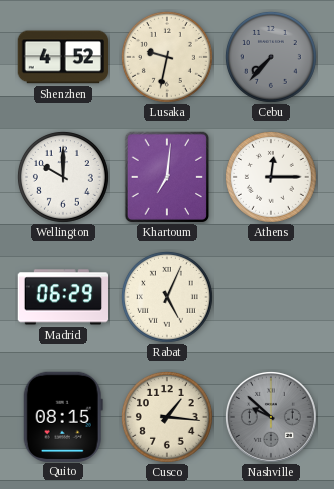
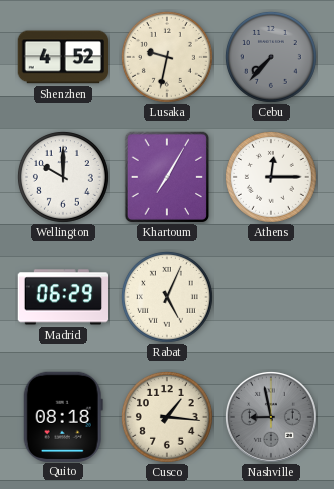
Khartoum: 7:01 -> 7:05 (167, 177)
Quito: 08:15 -> 08:18 (63, 416)
Nashville: 9:52 -> 8:58 (271, 417)
